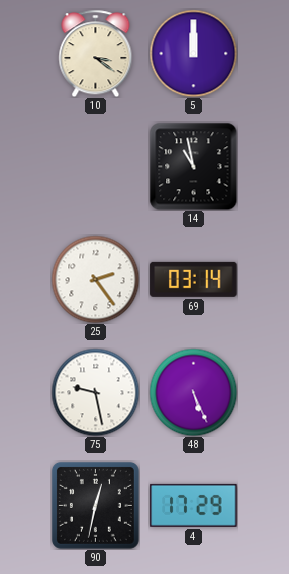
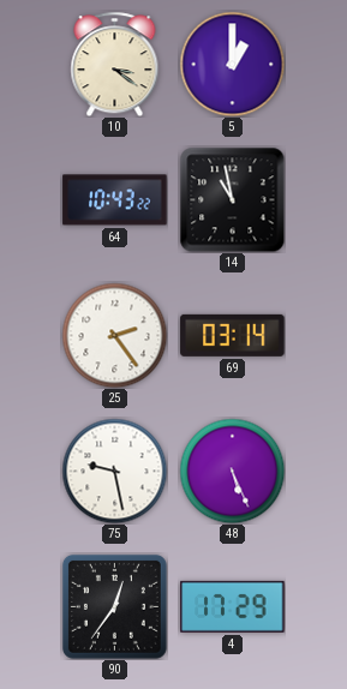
5: 12:00 -> 1:00 (232, 64)
64: none -> 10:43 (115, 200)
90: 12:32 -> 12:36 (114, 606)
